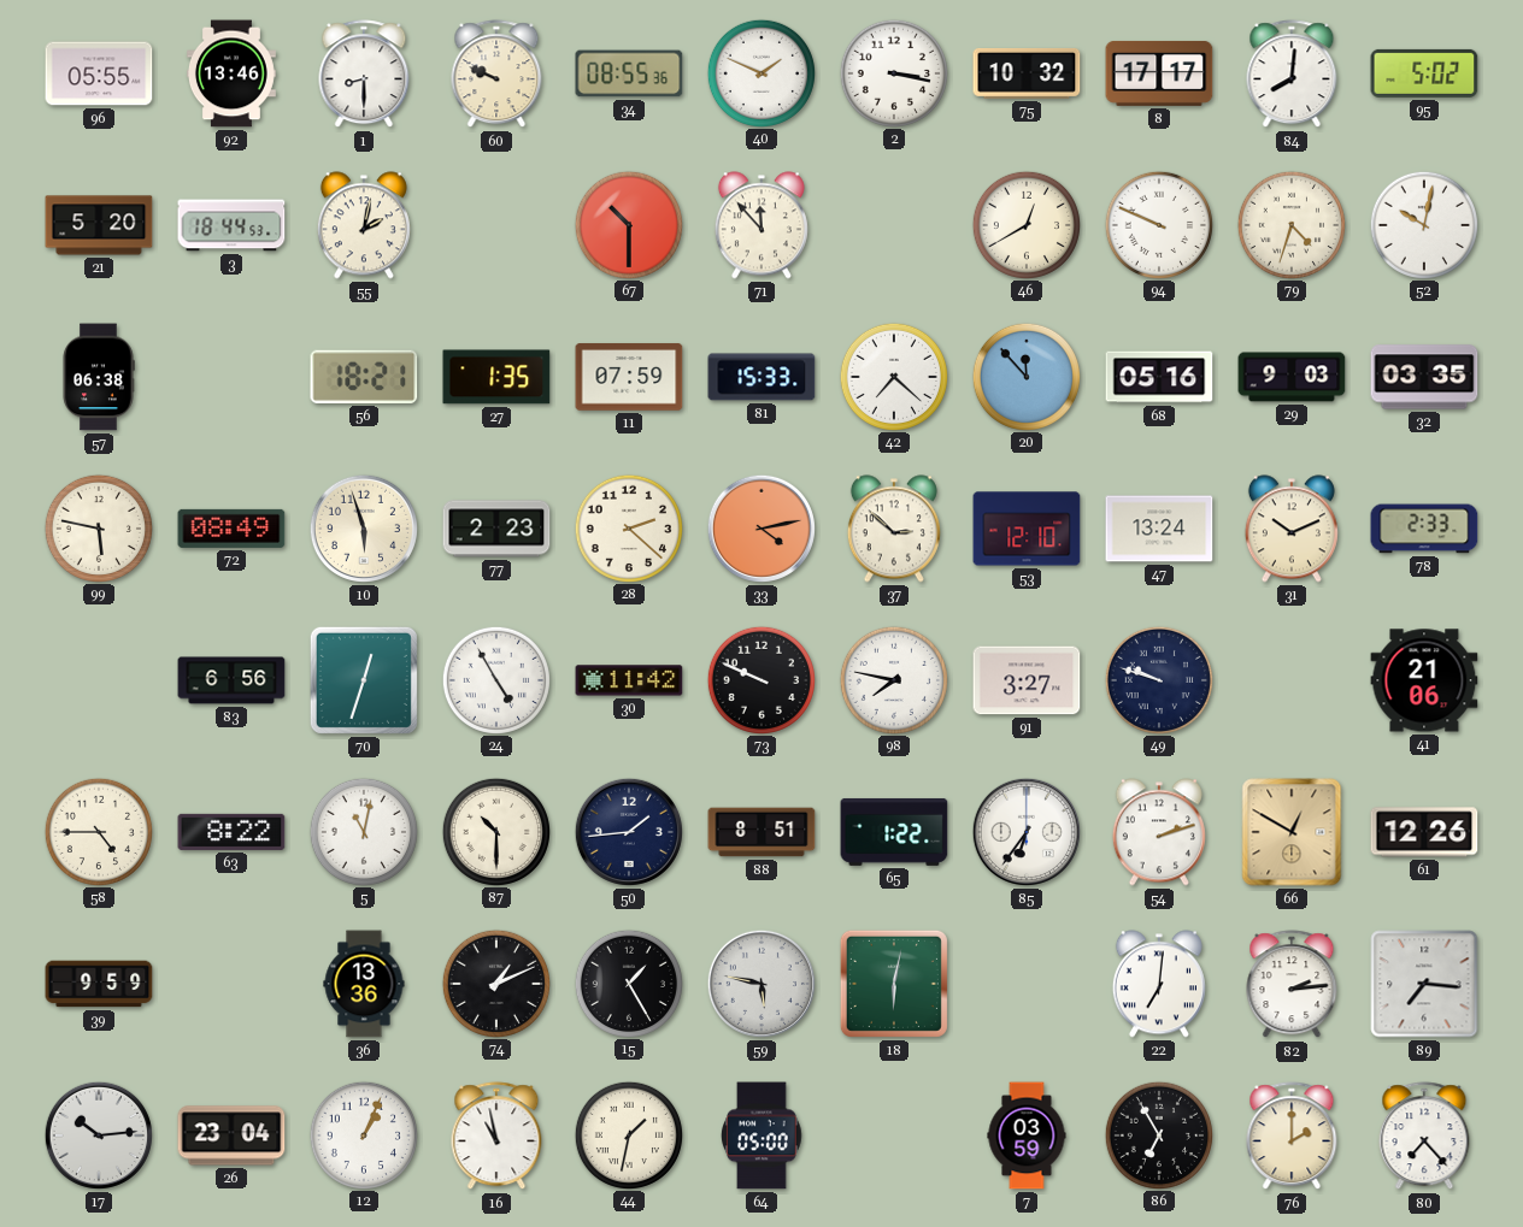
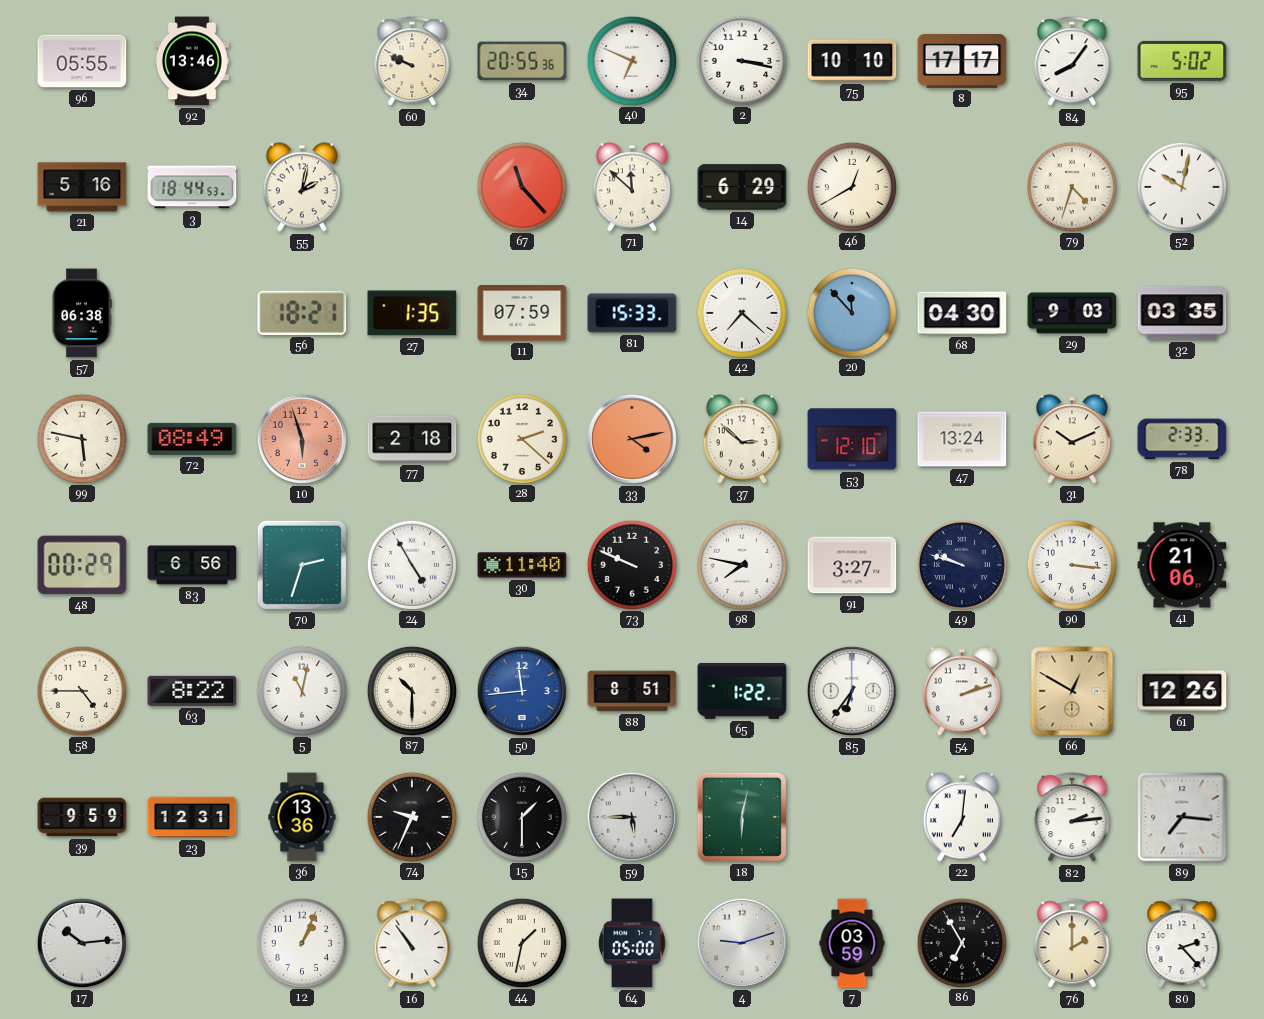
1: 8:30 -> none (364, 75)
34: 08:55 -> 20:55 (522, 61)
40: 1:49 -> 6:49 (631, 60)
75: 10:32 -> 10:10 (852, 61)
84: 8:01 -> 8:06 (1072, 62)
21: 5:20 -> 5:16 (82, 187)
67: 10:30 -> 11:23 (521, 186)
71: 11:53 -> 11:52 (632, 187)
14: none -> 6:29 (742, 187)
94: 9:49 -> none (1158, 224)
68: 05:16 -> 04:30 (962, 313)
10 dial: cream -> salmon (302, 439)
77: 2:23 -> 2:18 (412, 439)
48: none -> 00:29 (82, 565)
70: 12:33 -> 2:33 (302, 565)
30: 11:42 -> 11:40 (522, 565)
90: none -> 3:16 (1071, 564)
50: 1:44 -> 11:44 (522, 691)
50 dial: navy -> blue (522, 691)
23: none -> 12:31 (192, 817)
74: 1:11 -> 9:34 (411, 816)
15: 1:25 -> 1:30 (521, 816)
59: 5:47 -> 5:45 (632, 817)
26: 23:04 -> none (231, 1135)
16: 10:58 -> 10:54 (412, 944)
4: none -> 9:12 (742, 943)
80: 7:23 -> 2:23 (1182, 944)
